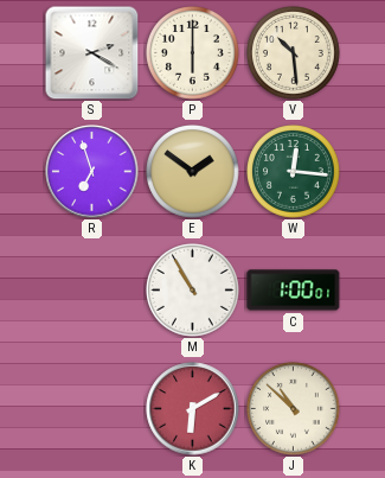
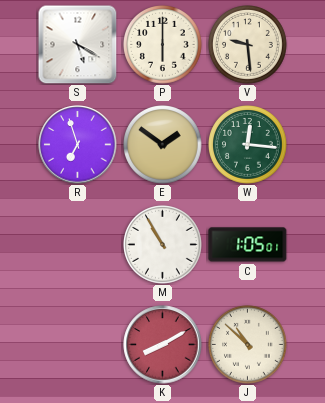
S: 2:20 -> 5:20 (77, 44)
V: 10:29 -> 9:29 (248, 45)
C: 1:00 -> 1:05 (248, 245)
K: 6:10 -> 8:10 (163, 345)
